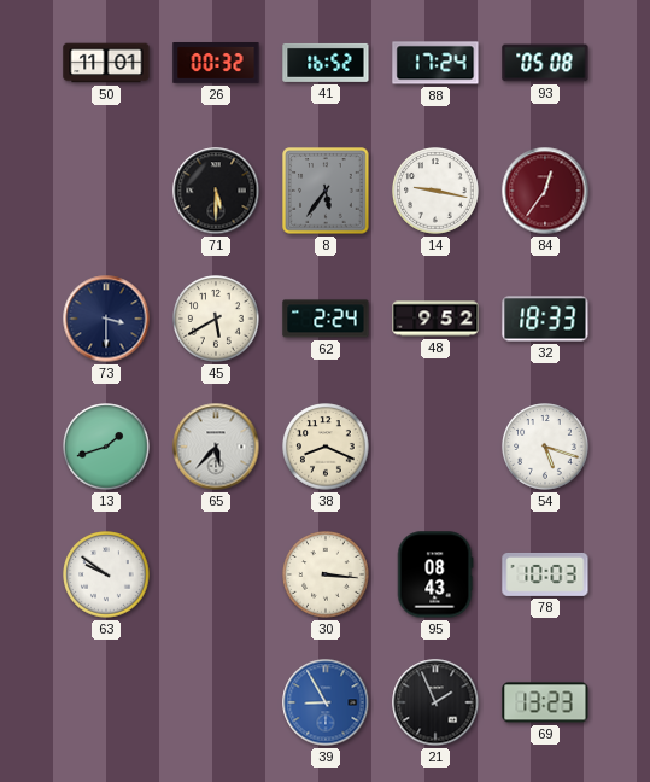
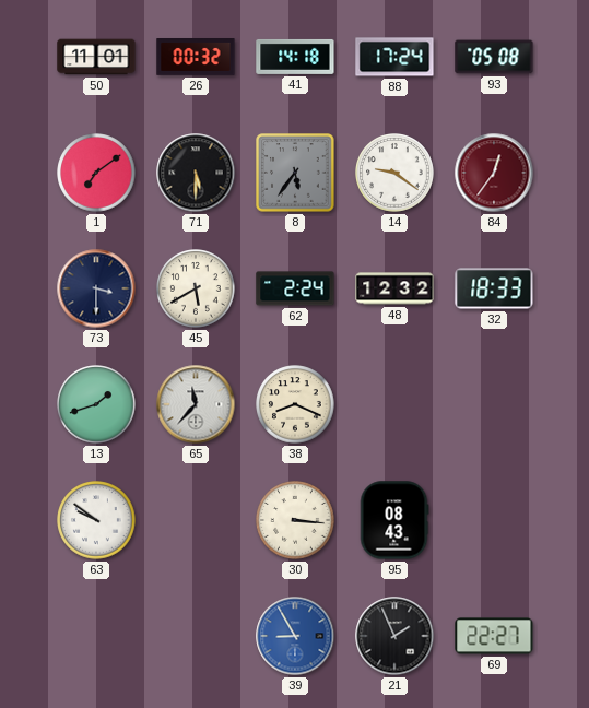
41: 16:52 -> 14:18 (295, 57)
1: none -> 7:09 (96, 173)
14: 9:17 -> 9:21 (394, 173)
48: 9:52 -> 12:32 (394, 288)
65: 5:37 -> 11:37 (196, 404)
54: 5:18 -> none (545, 447)
78: 10:03 -> none (545, 574)
69: 13:23 -> 22:27 (494, 636)
